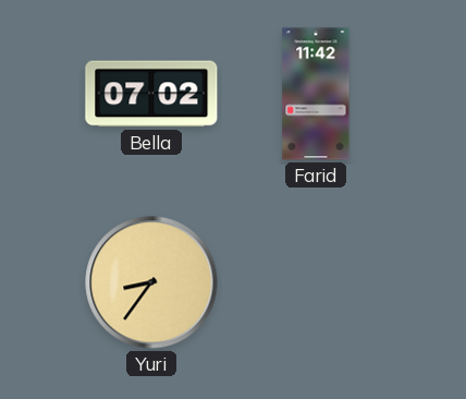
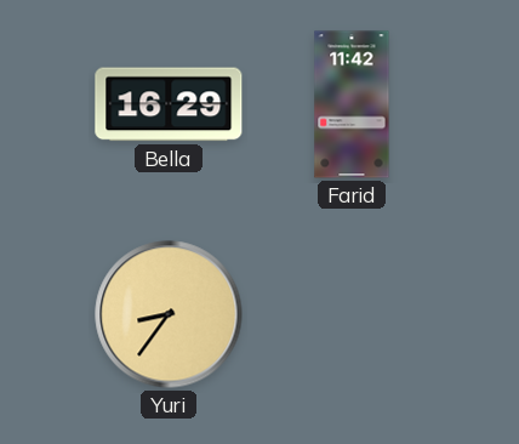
Bella: 07:02 -> 16:29 (169, 104)
